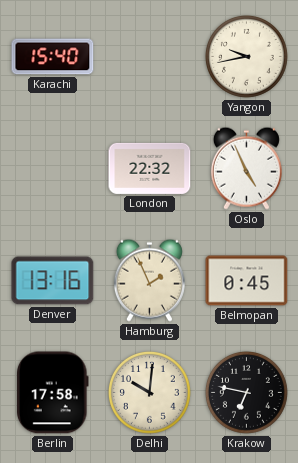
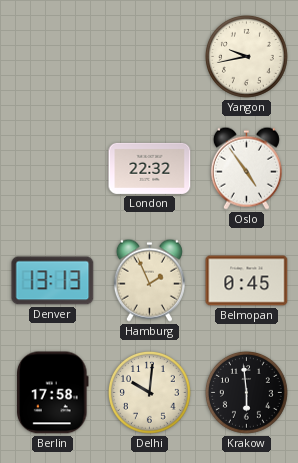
Karachi: 15:40 -> none (53, 57)
Oslo: 4:56 -> 4:54 (246, 168)
Denver: 13:16 -> 13:13 (53, 281)
Krakow: 6:47 -> 5:59 (246, 392)
